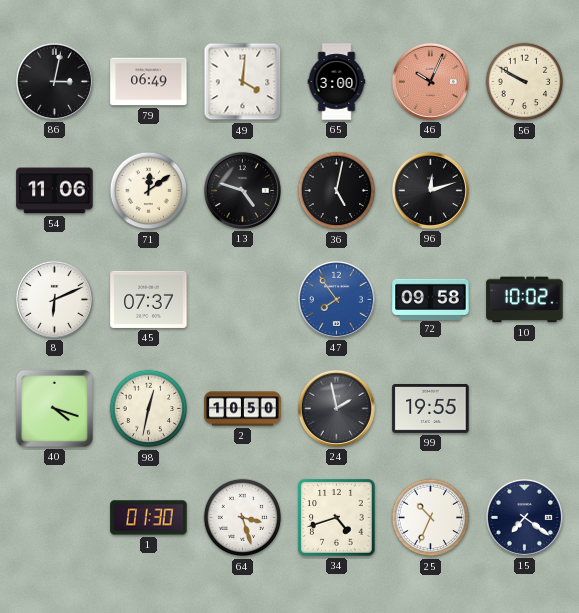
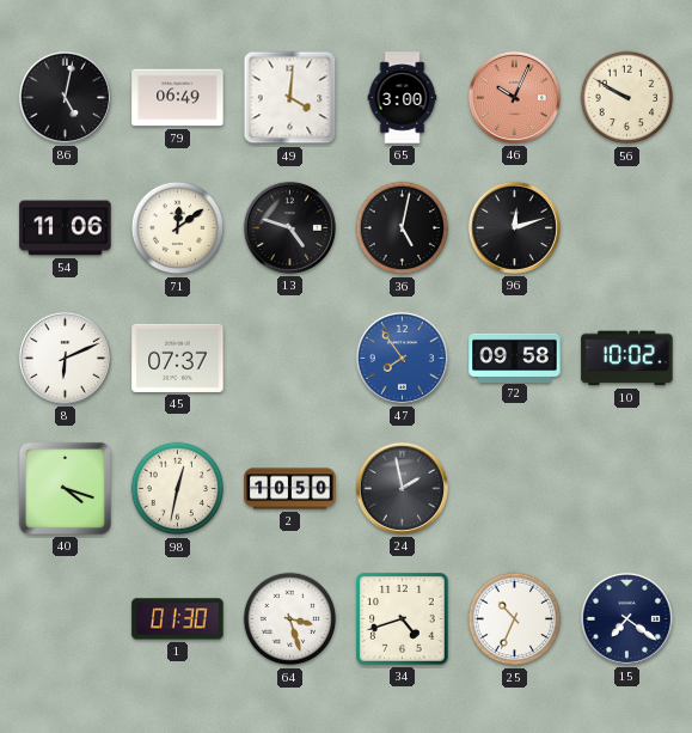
86: 3:02 -> 5:02 (65, 97)
99: 19:55 -> none (431, 409)
